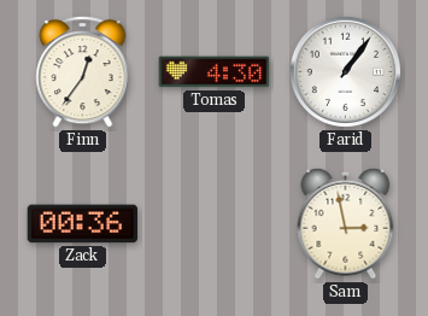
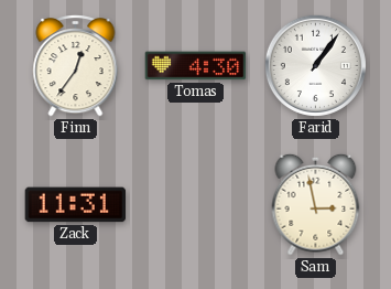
Zack: 00:36 -> 11:31 (76, 205)
